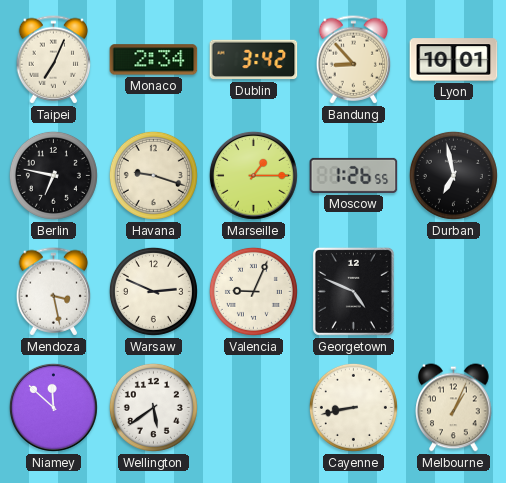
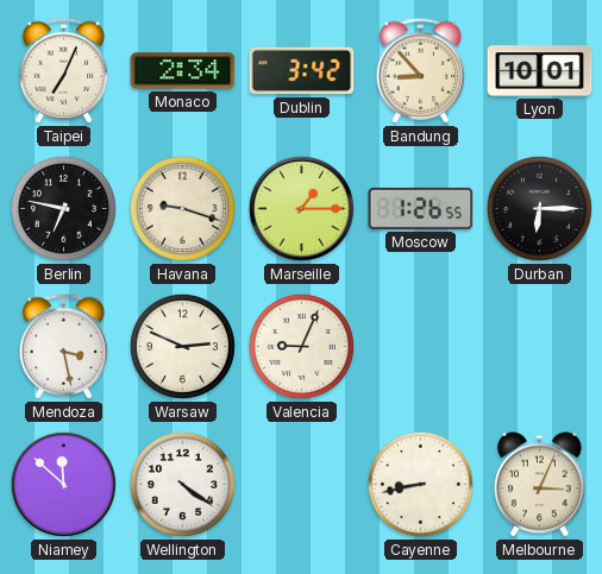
Durban: 6:58 -> 6:15 (539, 208)
Georgetown: 4:49 -> none (353, 291)
Wellington: 5:39 -> 4:21 (182, 484)
Melbourne: 1:04 -> 3:04 (540, 485)
